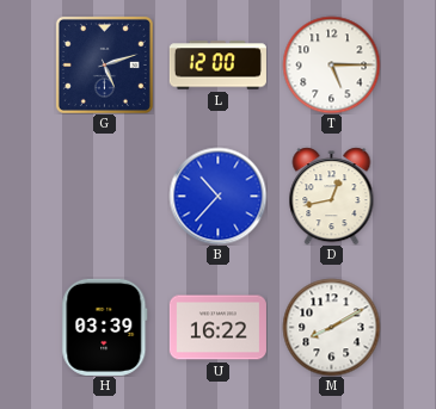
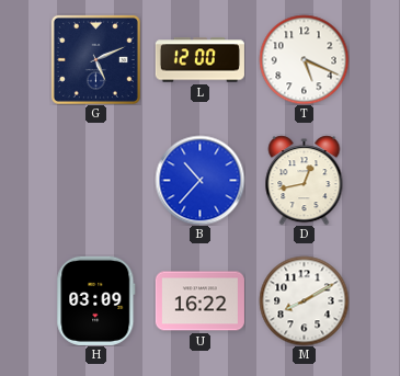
G: 5:12 -> 5:11 (95, 59)
T: 5:15 -> 5:19 (304, 59)
H: 03:39 -> 03:09 (96, 300)
